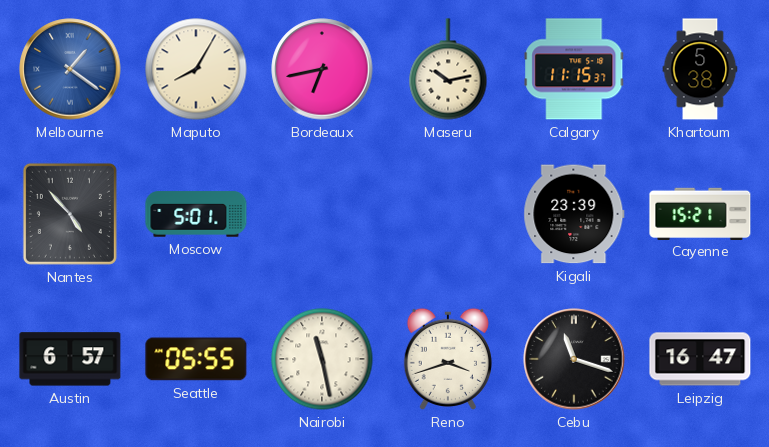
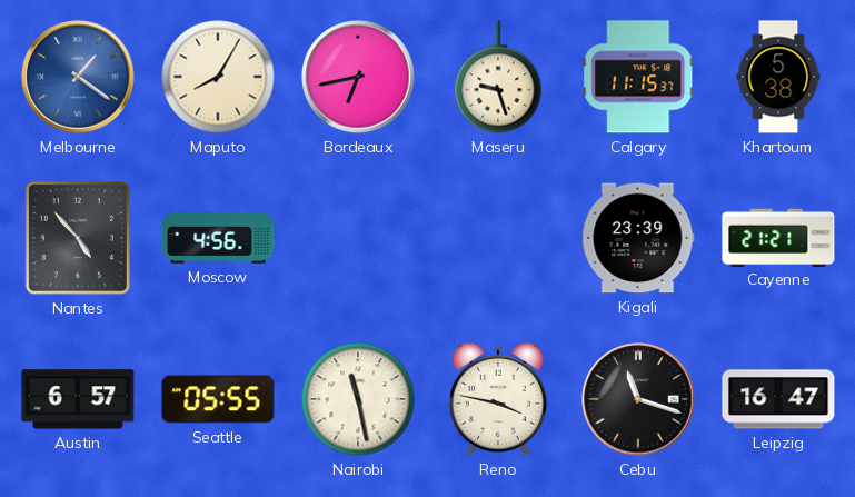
Maseru: 10:13 -> 9:27 (498, 77)
Moscow: 5:01 -> 4:56 (218, 238)
Cayenne: 15:21 -> 21:21 (778, 237)
Reno: 3:42 -> 3:47 (498, 399)
